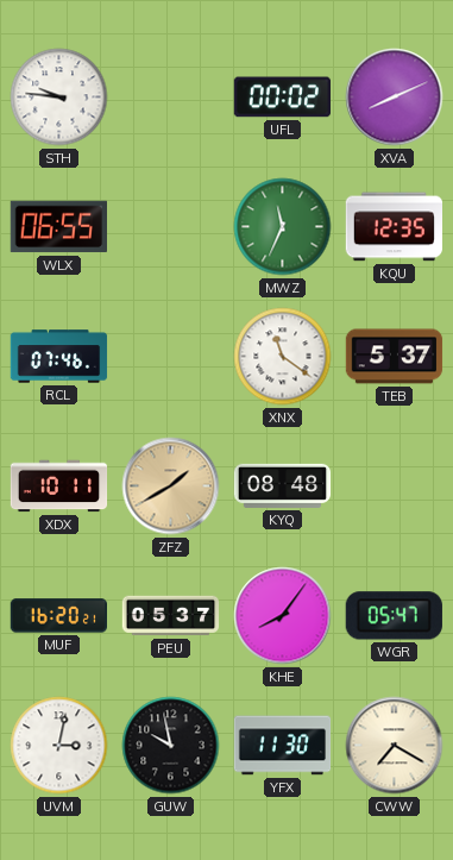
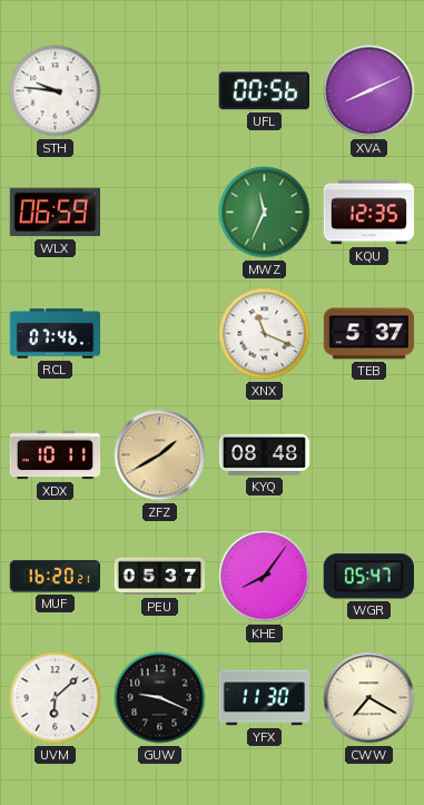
UFL: 00:02 -> 00:56 (264, 91)
WLX: 06:55 -> 06:59 (55, 213)
XNX: 11:21 -> 11:19 (265, 334)
UVM: 3:02 -> 6:08 (56, 698)
GUW: 9:58 -> 9:19 (160, 698)
